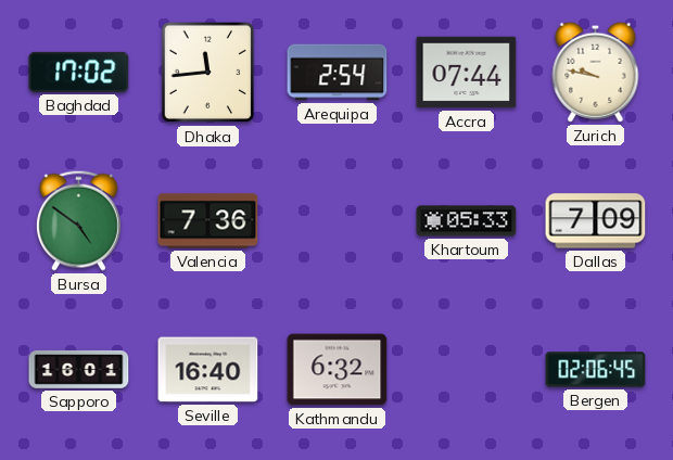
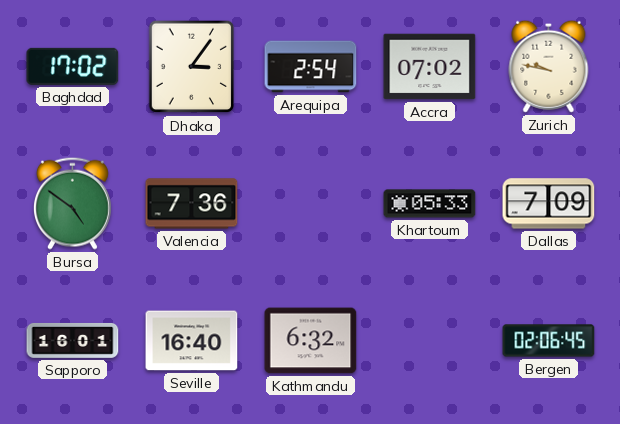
Dhaka: 11:44 -> 3:06 (192, 67)
Accra: 07:44 -> 07:02 (430, 67)
